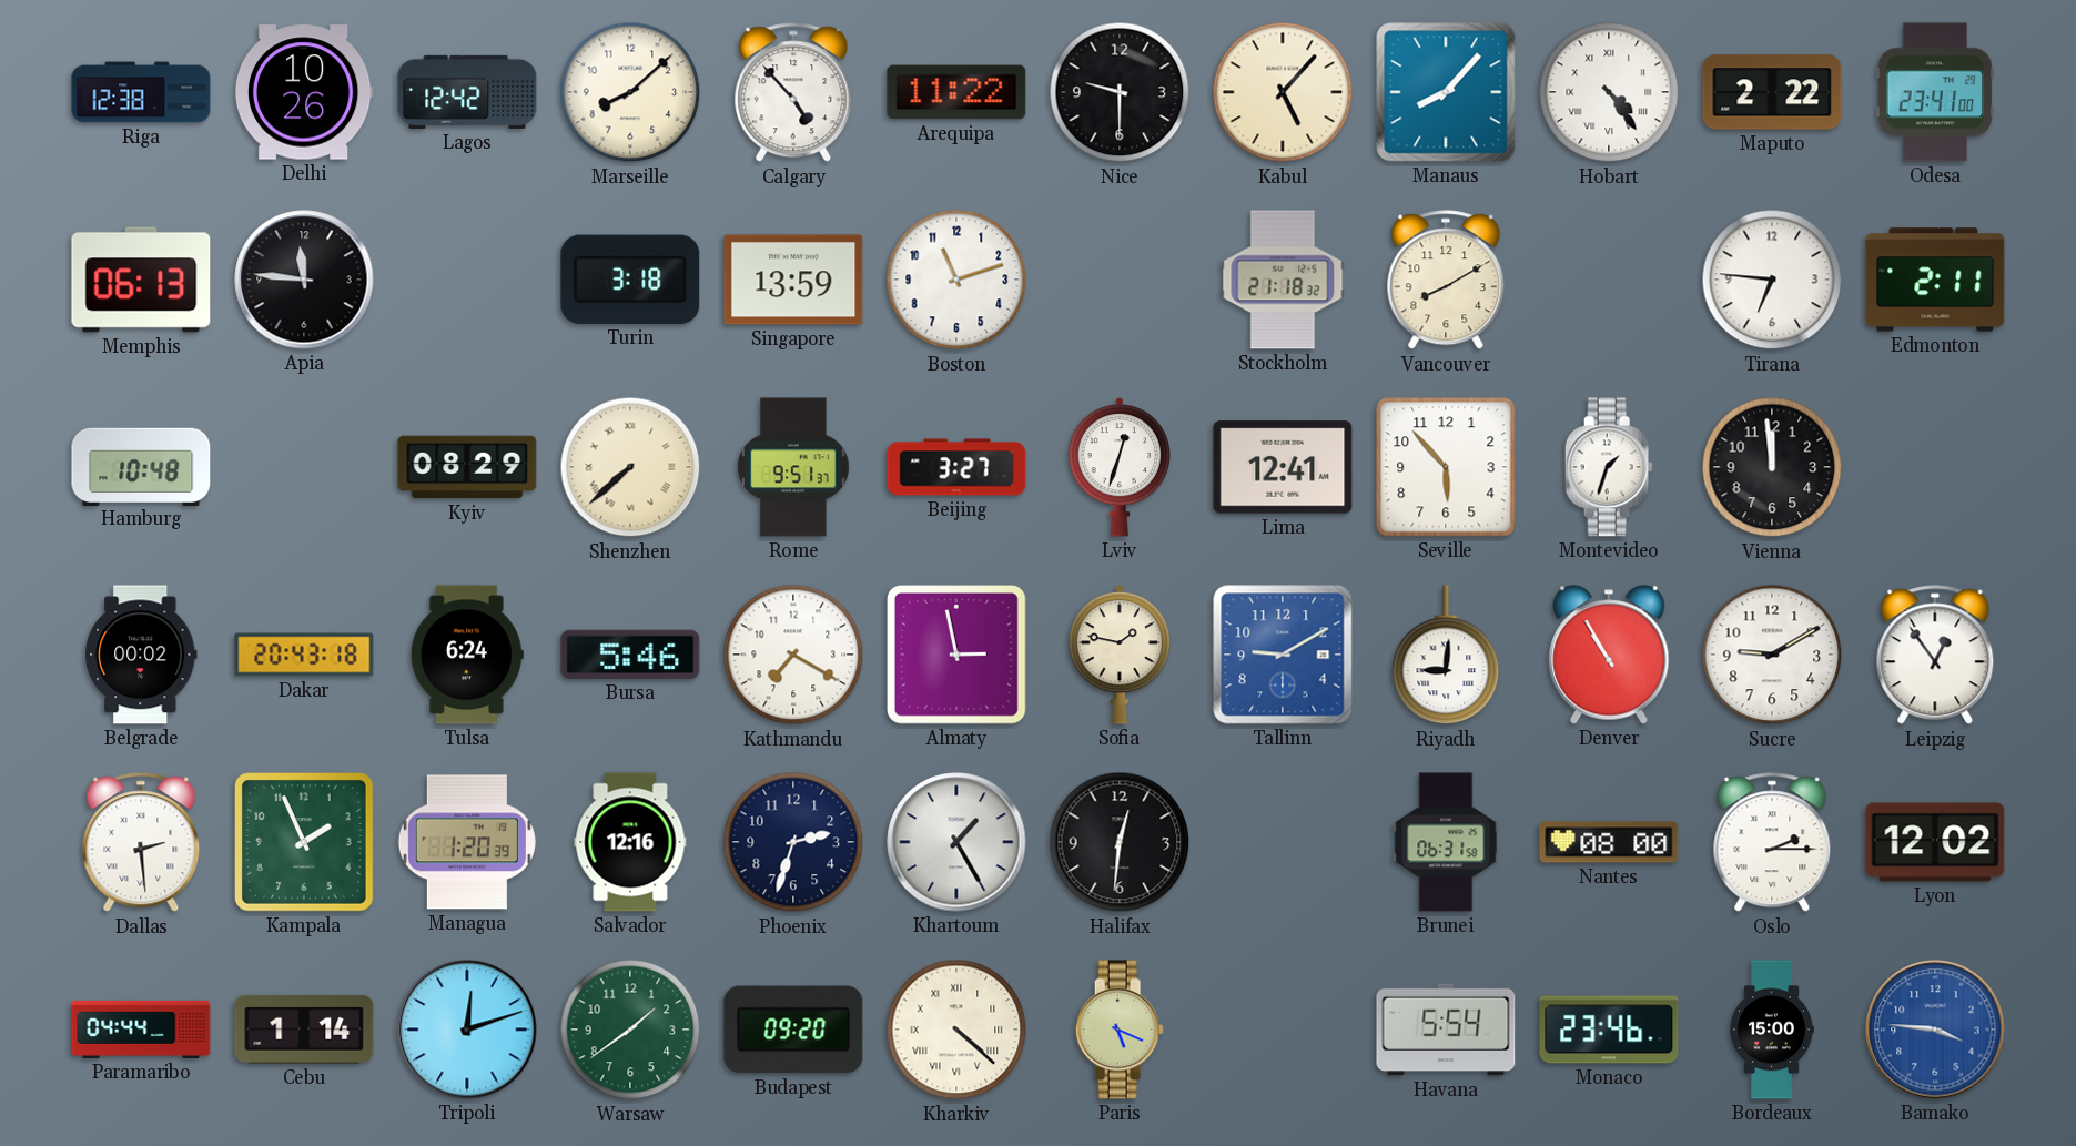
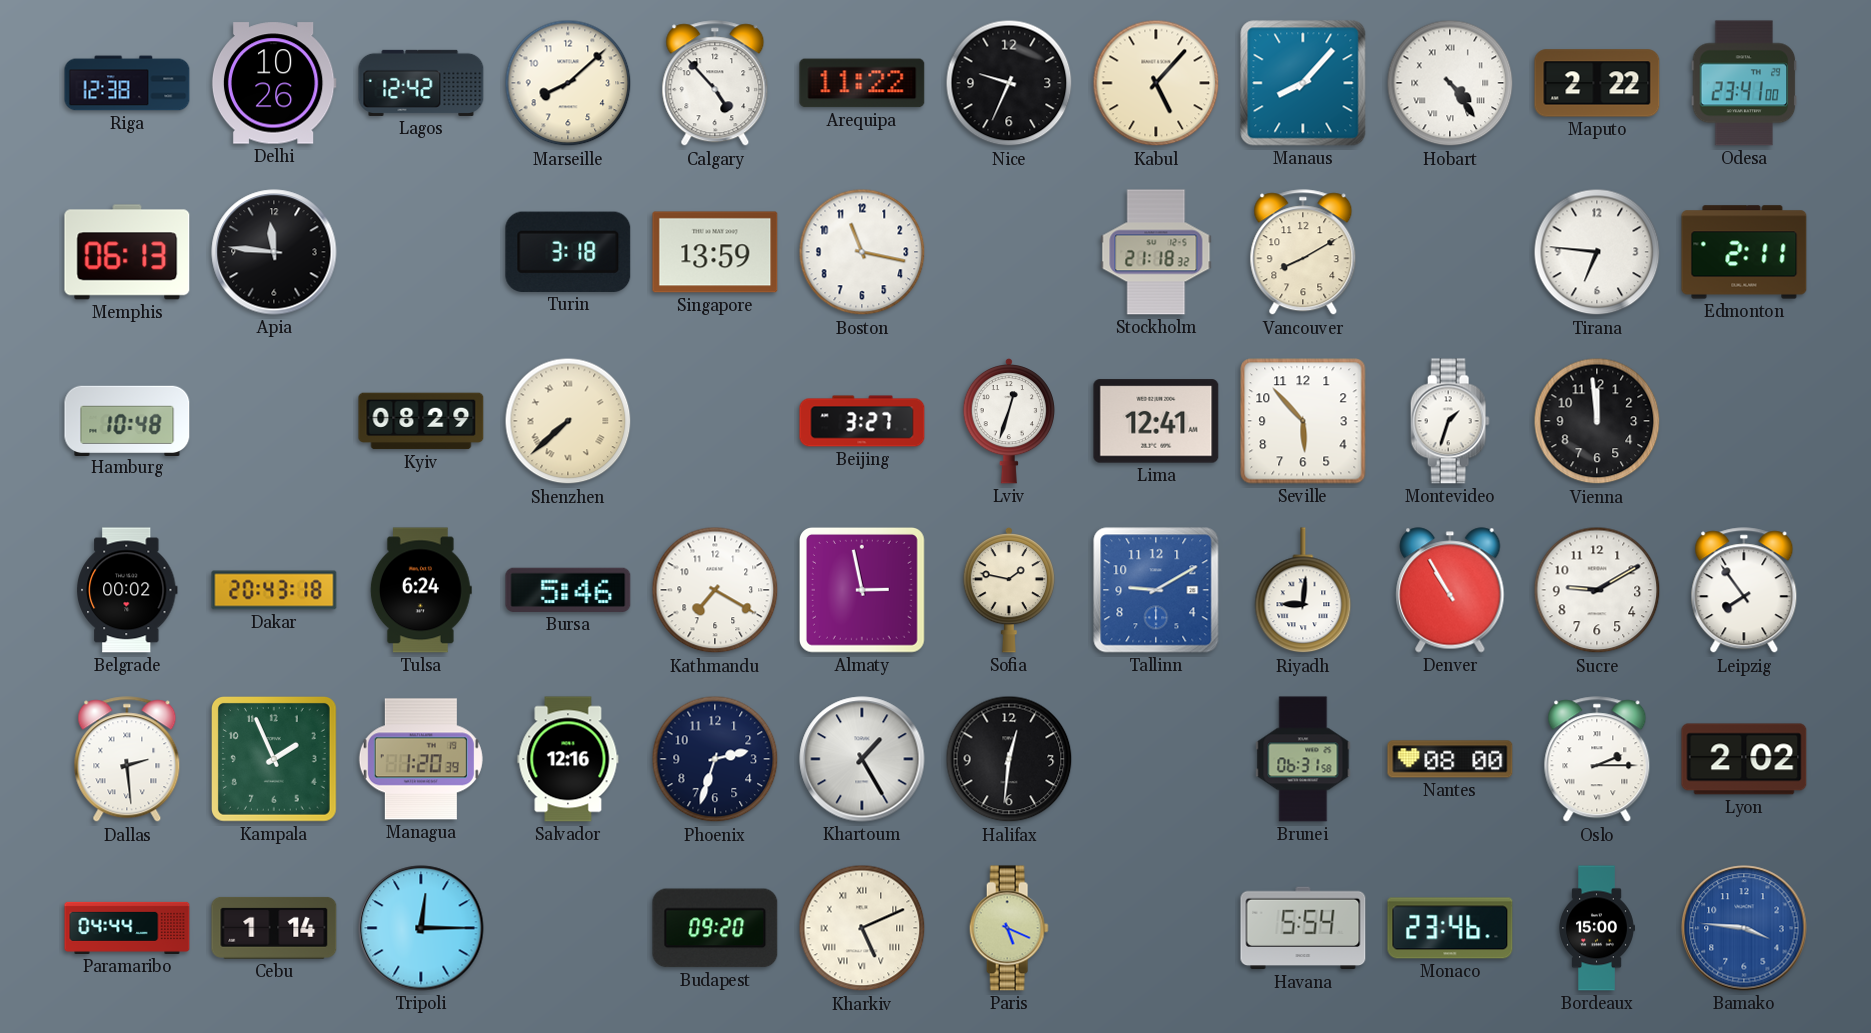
Nice: 9:30 -> 9:34 (1009, 83)
Boston: 11:12 -> 11:17 (862, 252)
Rome: 9:51 -> none (793, 467)
Leipzig: 12:54 -> 7:54 (1744, 591)
Lyon: 12:02 -> 2:02 (1744, 759)
Tripoli: 12:12 -> 12:15 (421, 928)
Warsaw: 1:39 -> none (630, 1030)
Kharkiv: 4:22 -> 5:11 (862, 928)
